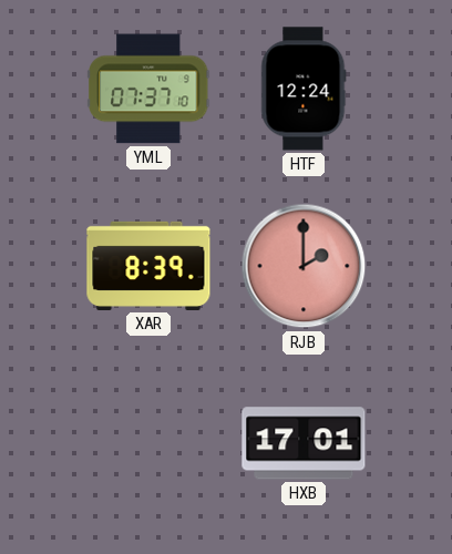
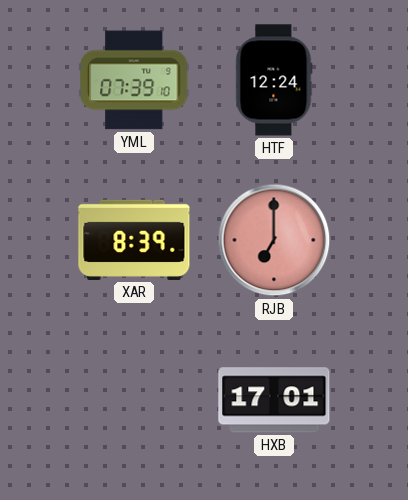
YML: 07:37 -> 07:39 (135, 80)
RJB: 2:00 -> 7:00 (274, 240)
